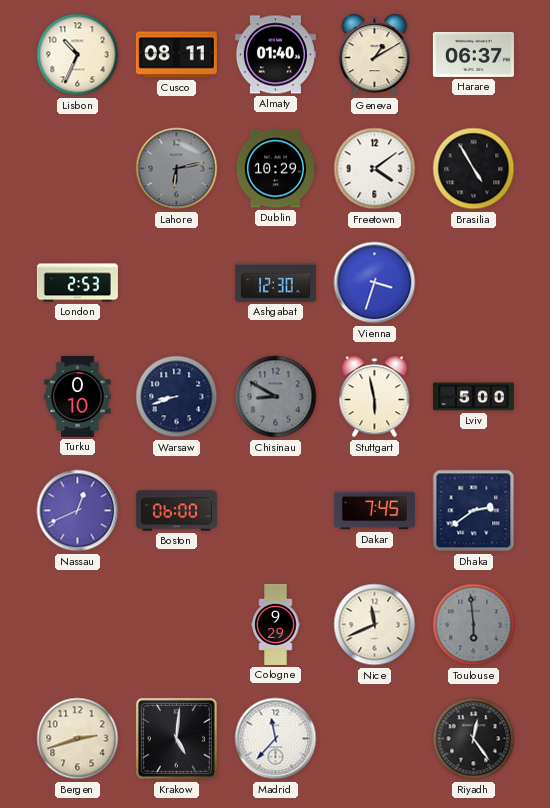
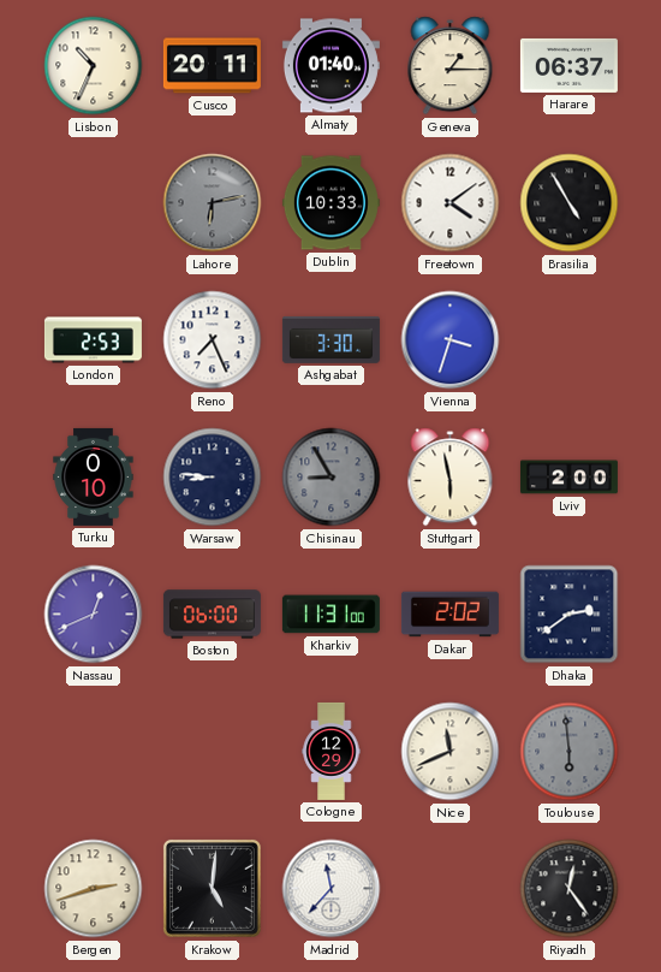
Cusco: 08:11 -> 20:11 (212, 66)
Geneva: 1:10 -> 1:15 (451, 66)
Dublin: 10:29 -> 10:33 (330, 203)
Reno: none -> 7:26 (213, 340)
Ashgabat: 12:30 -> 3:30 (330, 340)
Warsaw: 8:42 -> 8:46 (213, 478)
Chisinau: 8:50 -> 8:55 (332, 478)
Lviv: 5:00 -> 2:00 (568, 478)
Kharkiv: none -> 11:31 (330, 615)
Dakar: 7:45 -> 2:02 (449, 615)
Cologne: 9:29 -> 12:29 (332, 751)
